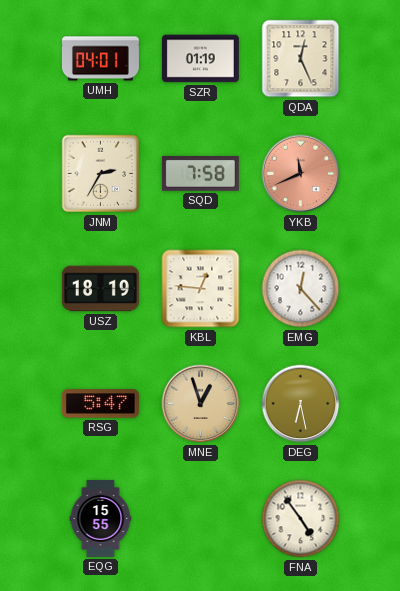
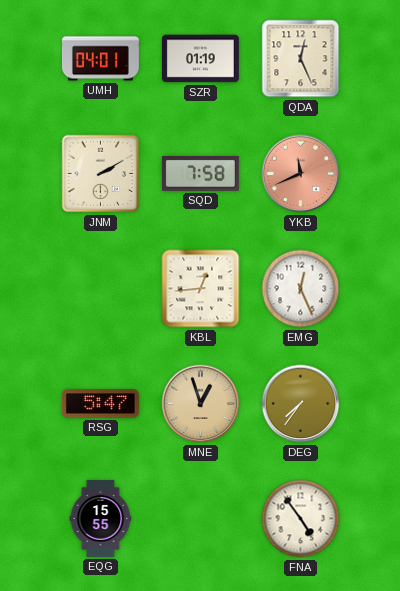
JNM: 2:35 -> 2:10 (101, 174)
USZ: 18:19 -> none (100, 289)
KBL: 12:46 -> 12:44 (201, 289)
EMG: 12:23 -> 12:26 (301, 289)
DEG: 6:28 -> 7:36 (301, 404)
